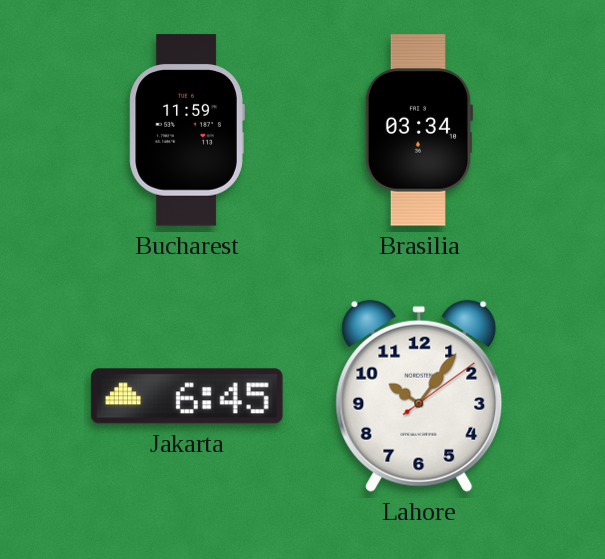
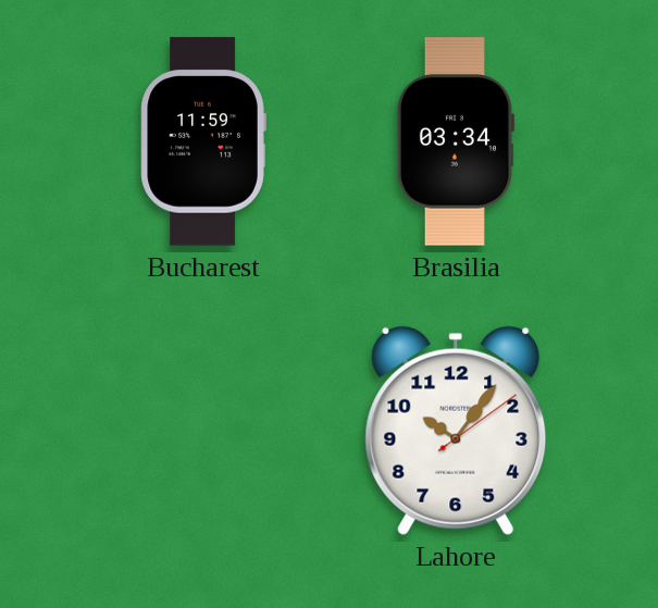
Jakarta: 6:45 -> none (187, 396)
